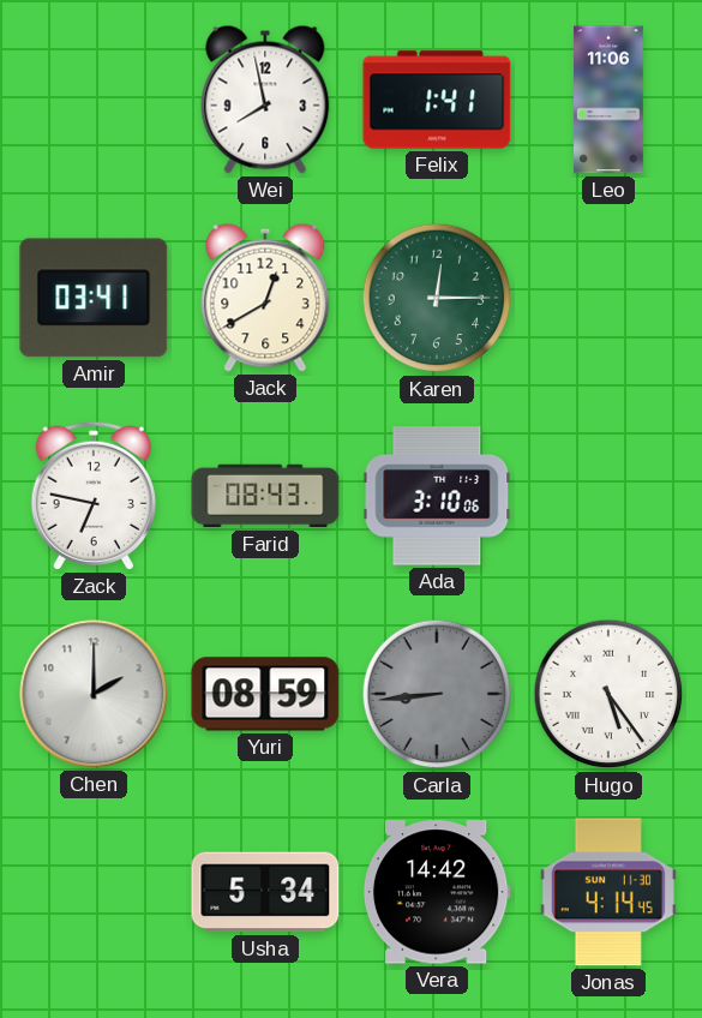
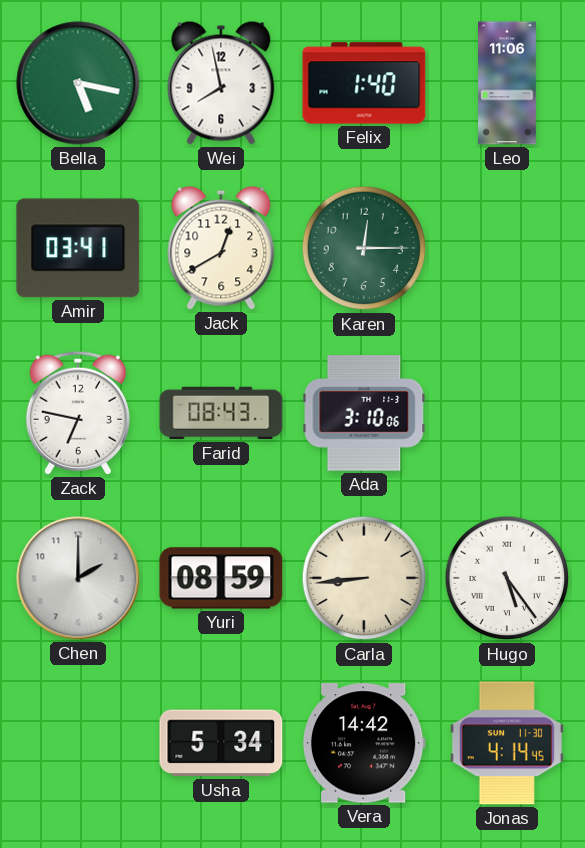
Bella: none -> 5:17 (78, 83)
Felix: 1:41 -> 1:40 (364, 83)
Carla dial: grey -> cream (364, 578)
